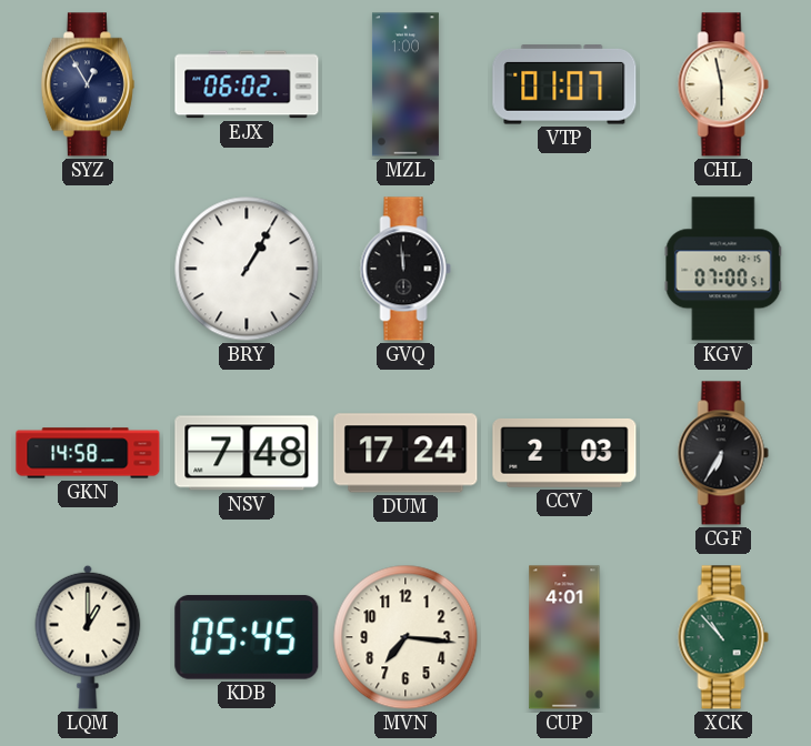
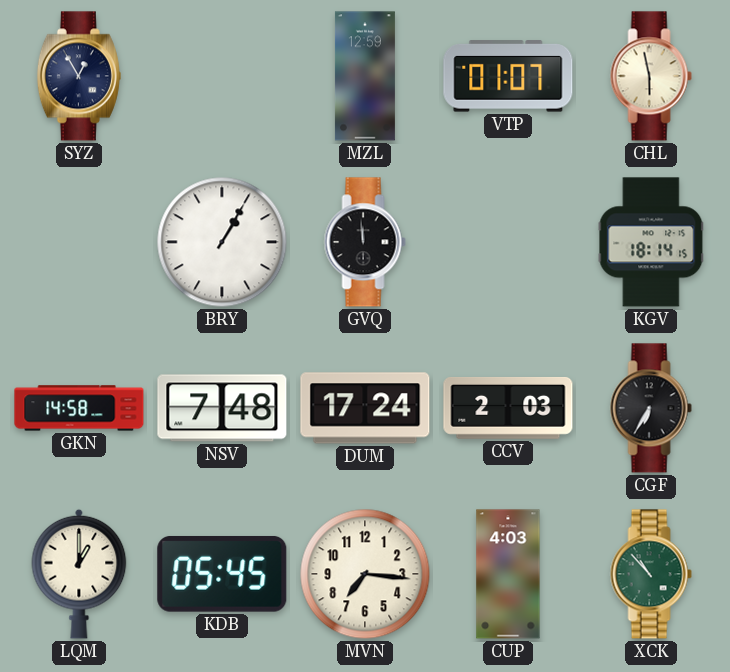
EJX: 06:02 -> none (247, 84)
MZL: 1:00 -> 12:59 (365, 76)
KGV: 07:00 -> 18:14 (651, 242)
CUP: 4:01 -> 4:03 (508, 574)
